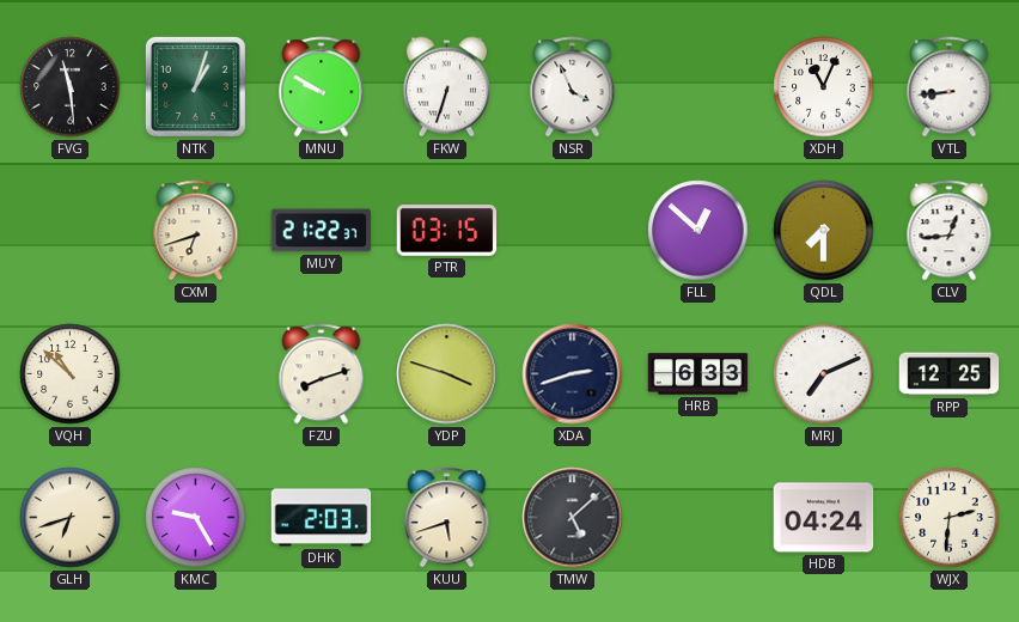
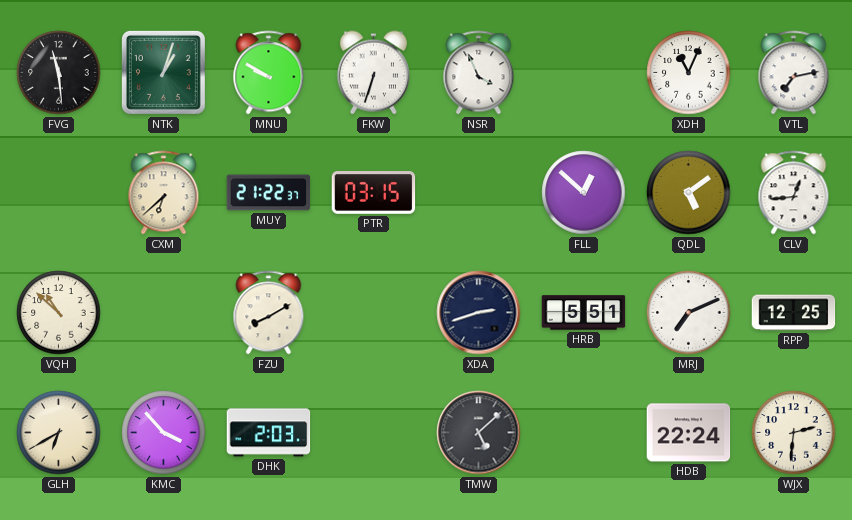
VTL: 8:44 -> 7:13 (794, 73)
CXM: 6:42 -> 6:38 (164, 193)
QDL: 7:30 -> 5:09 (689, 193)
FZU: 8:12 -> 8:10 (269, 313)
YDP: 3:48 -> none (447, 374)
HRB: 6:33 -> 5:51 (584, 313)
GLH: 6:42 -> 6:40 (59, 433)
KMC: 9:25 -> 3:53 (164, 433)
KUU: 5:42 -> none (447, 518)
HDB: 04:24 -> 22:24 (689, 433)
